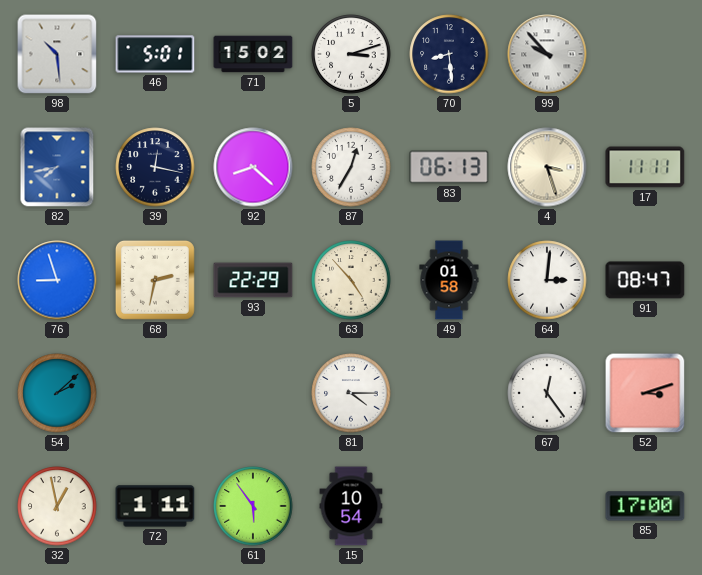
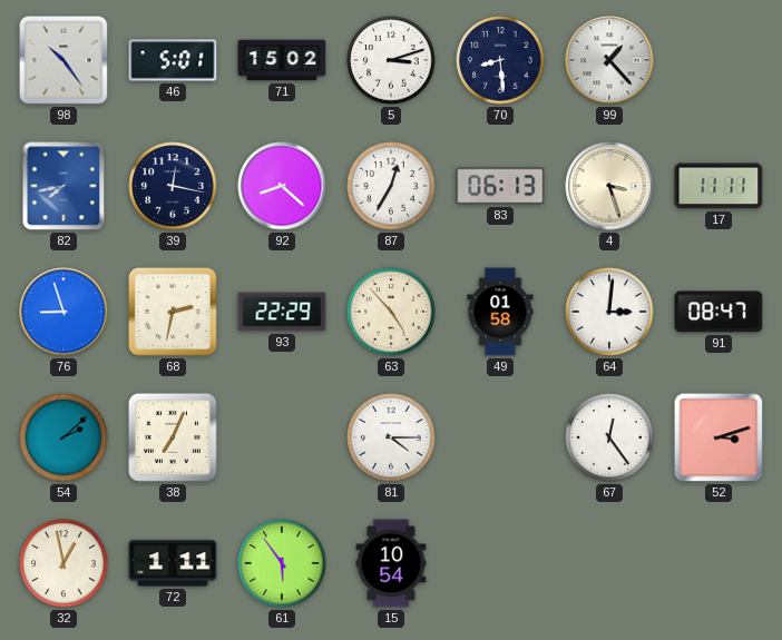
98: 10:29 -> 10:24 (63, 60)
99: 9:53 -> 1:23 (609, 60)
38: none -> 7:04 (173, 437)
85: 17:00 -> none (645, 506)
